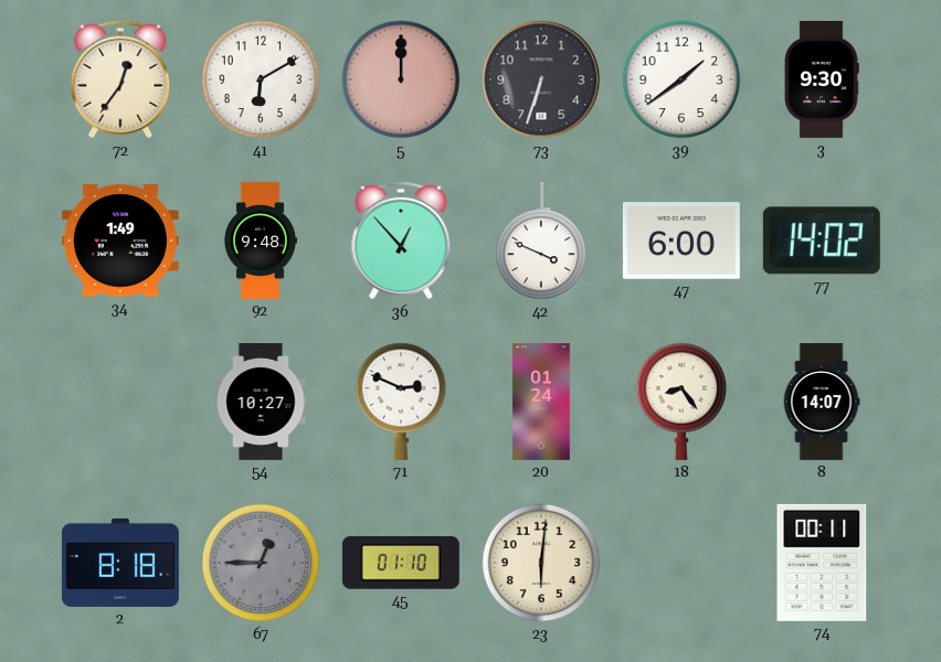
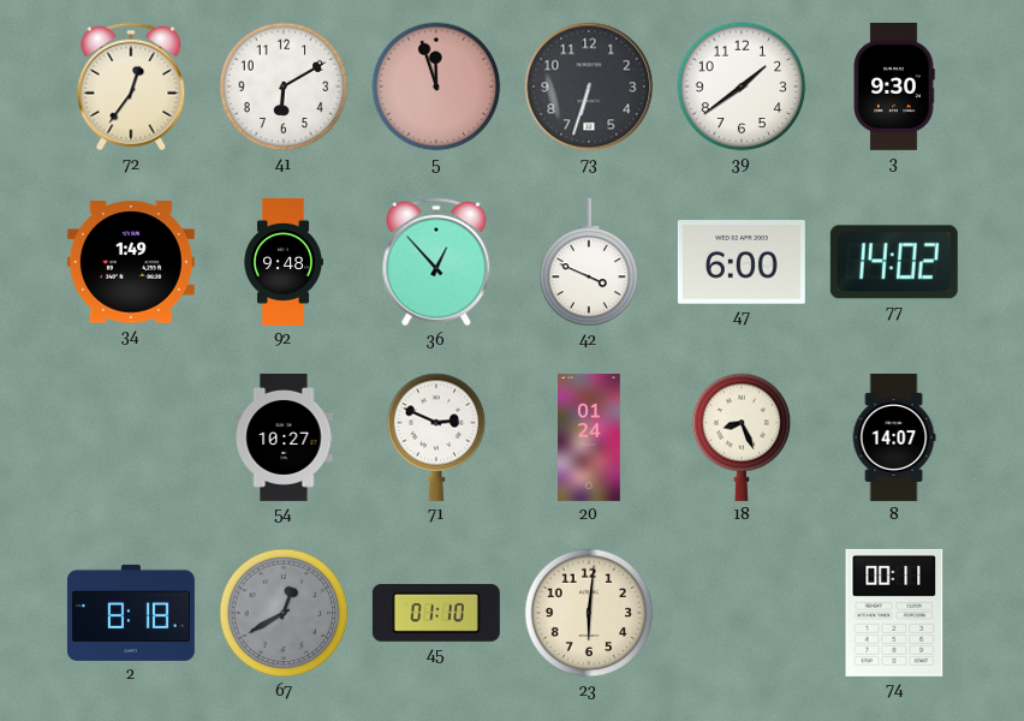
5: 12:00 -> 11:57 (436, 87)
18: 8:24 -> 8:26 (742, 437)
67: 12:45 -> 12:40 (284, 613)
